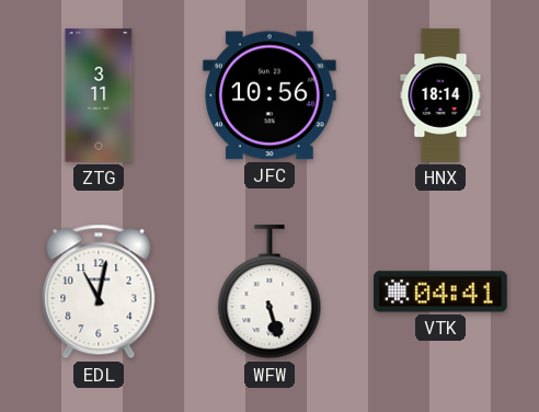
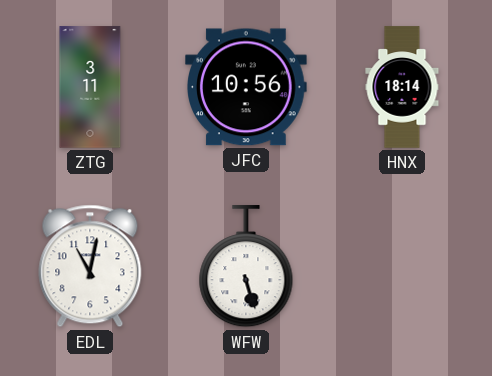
VTK: 04:41 -> none (440, 291)
